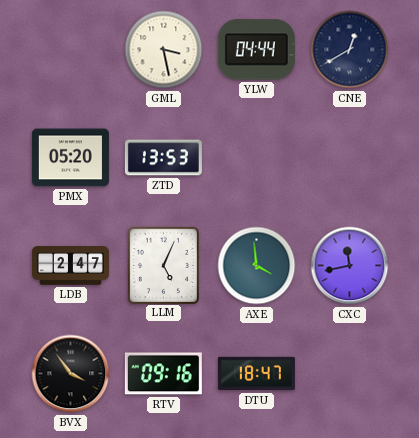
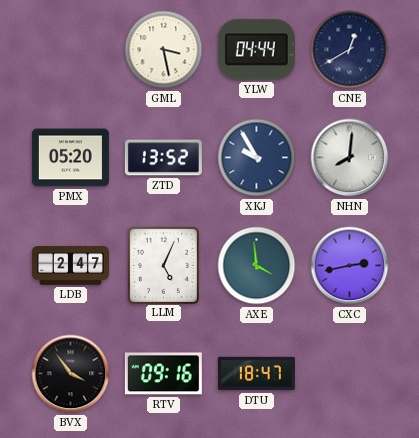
ZTD: 13:53 -> 13:52 (163, 158)
XKJ: none -> 9:55 (257, 158)
NHN: none -> 8:01 (350, 158)
CXC: 11:43 -> 2:43 (350, 266)
